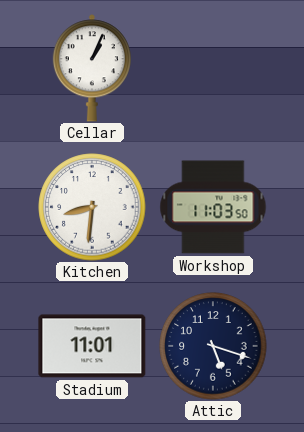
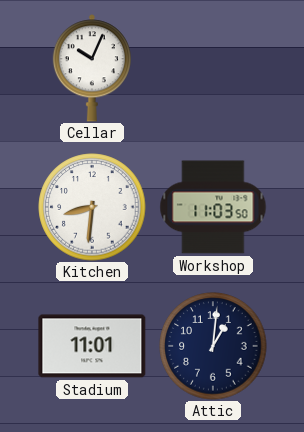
Cellar: 1:04 -> 10:04 (92, 68)
Attic: 5:18 -> 1:01 (213, 346)
